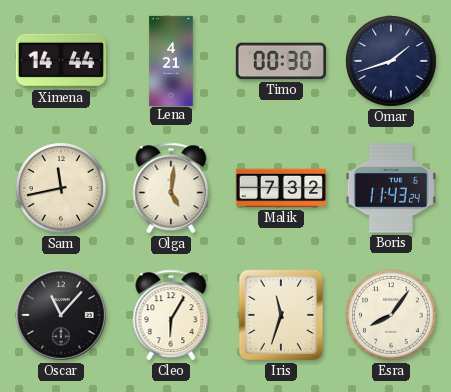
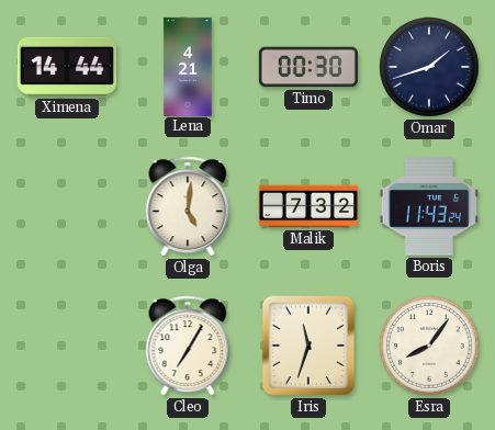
Sam: 11:43 -> none (61, 188)
Oscar: 11:07 -> none (62, 316)
Cleo: 6:05 -> 7:05 (188, 346)
